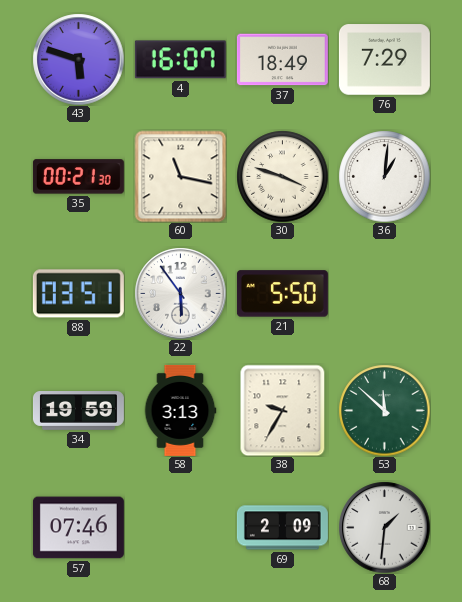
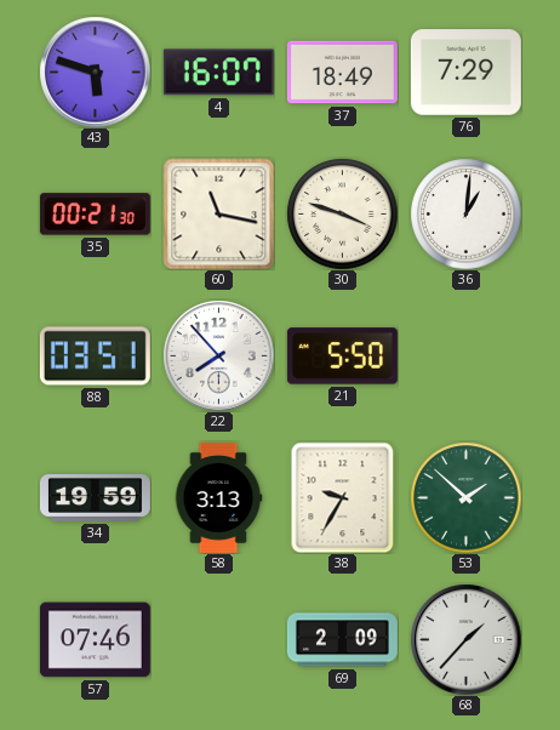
22: 5:54 -> 7:53 (218, 355)
53: 11:52 -> 1:52 (465, 497)
68: 1:31 -> 1:37 (465, 639)
